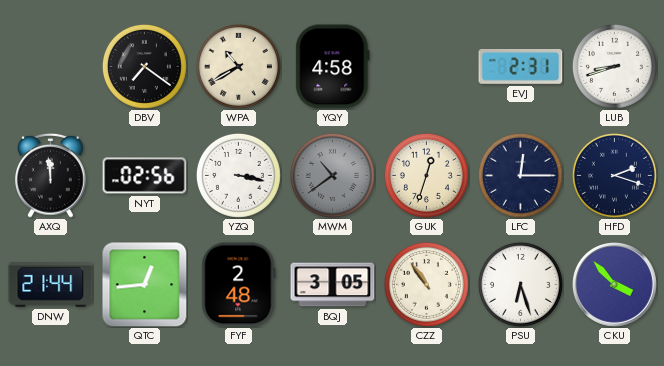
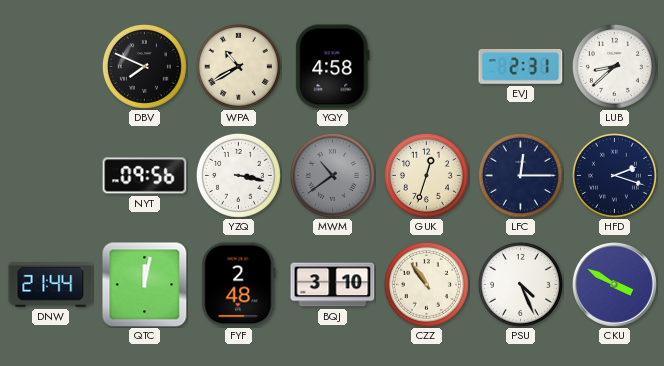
DBV: 7:21 -> 7:49 (144, 66)
LUB: 8:42 -> 8:38 (614, 66)
AXQ: 11:59 -> none (51, 175)
NYT: 02:56 -> 09:56 (145, 176)
QTC: 12:44 -> 12:02 (145, 285)
BQJ: 3:05 -> 3:10 (333, 285)
PSU: 6:27 -> 4:26 (520, 284)
CKU: 3:53 -> 3:50 (615, 285)
